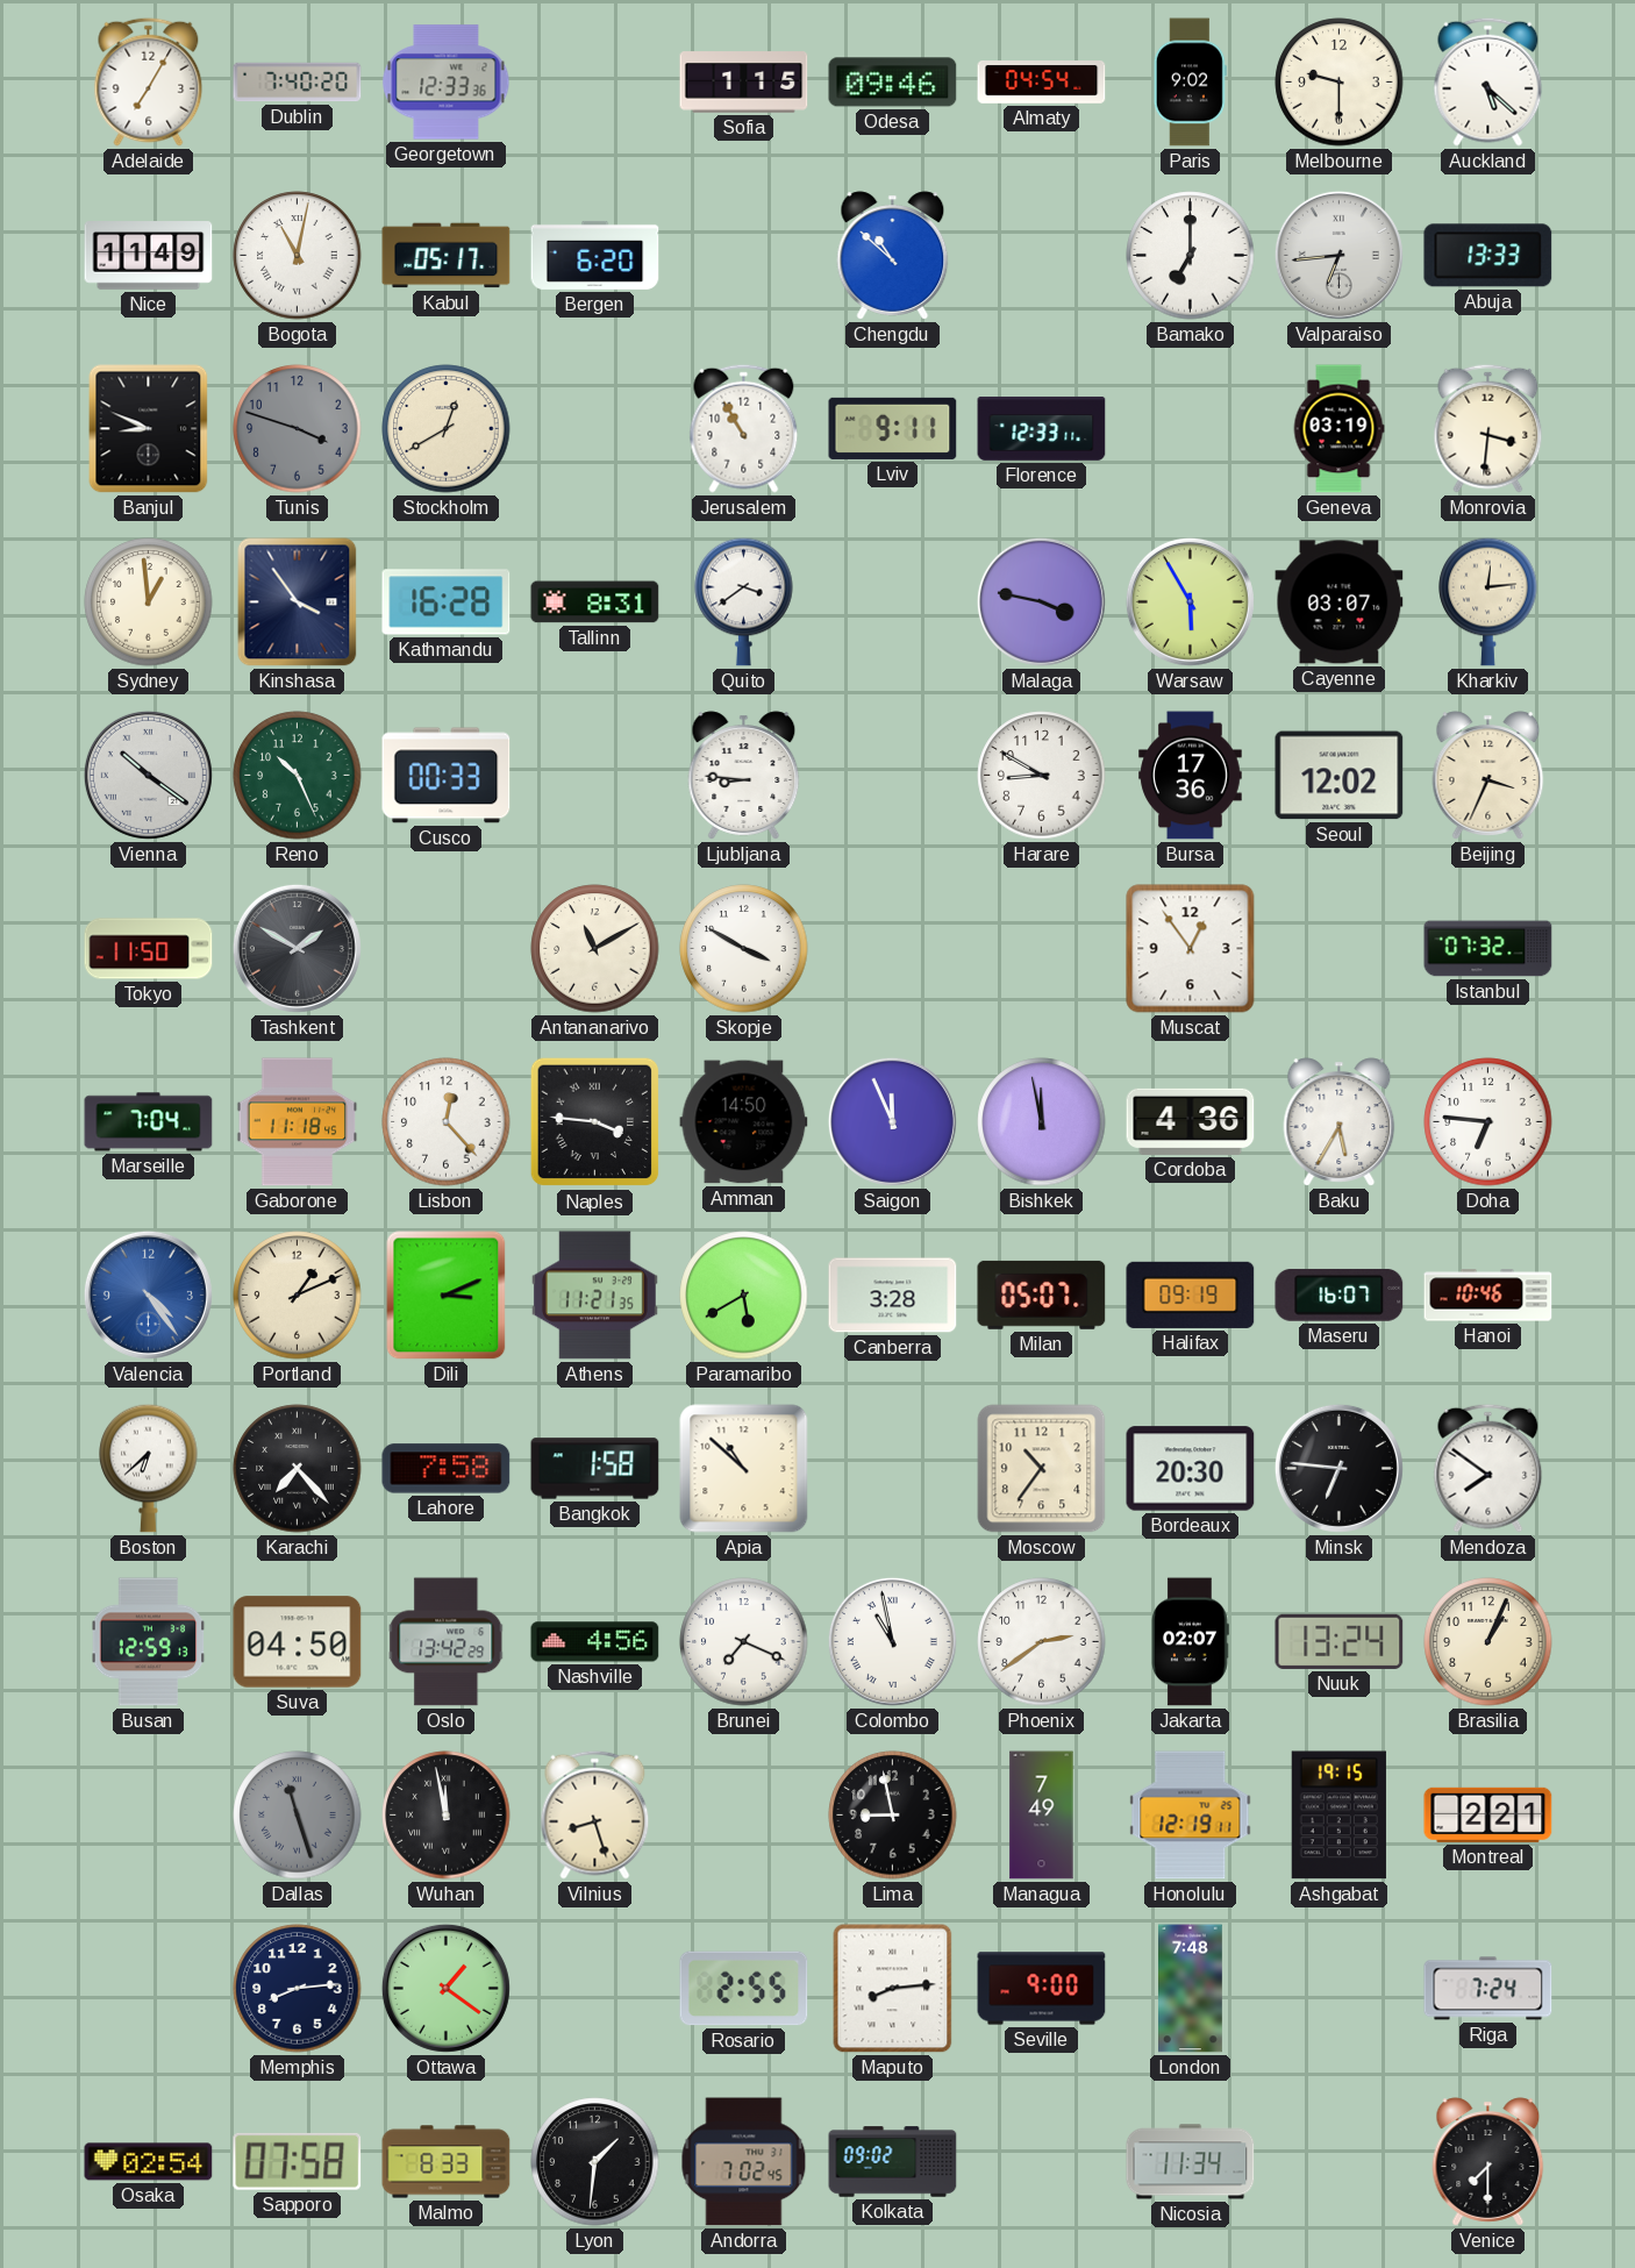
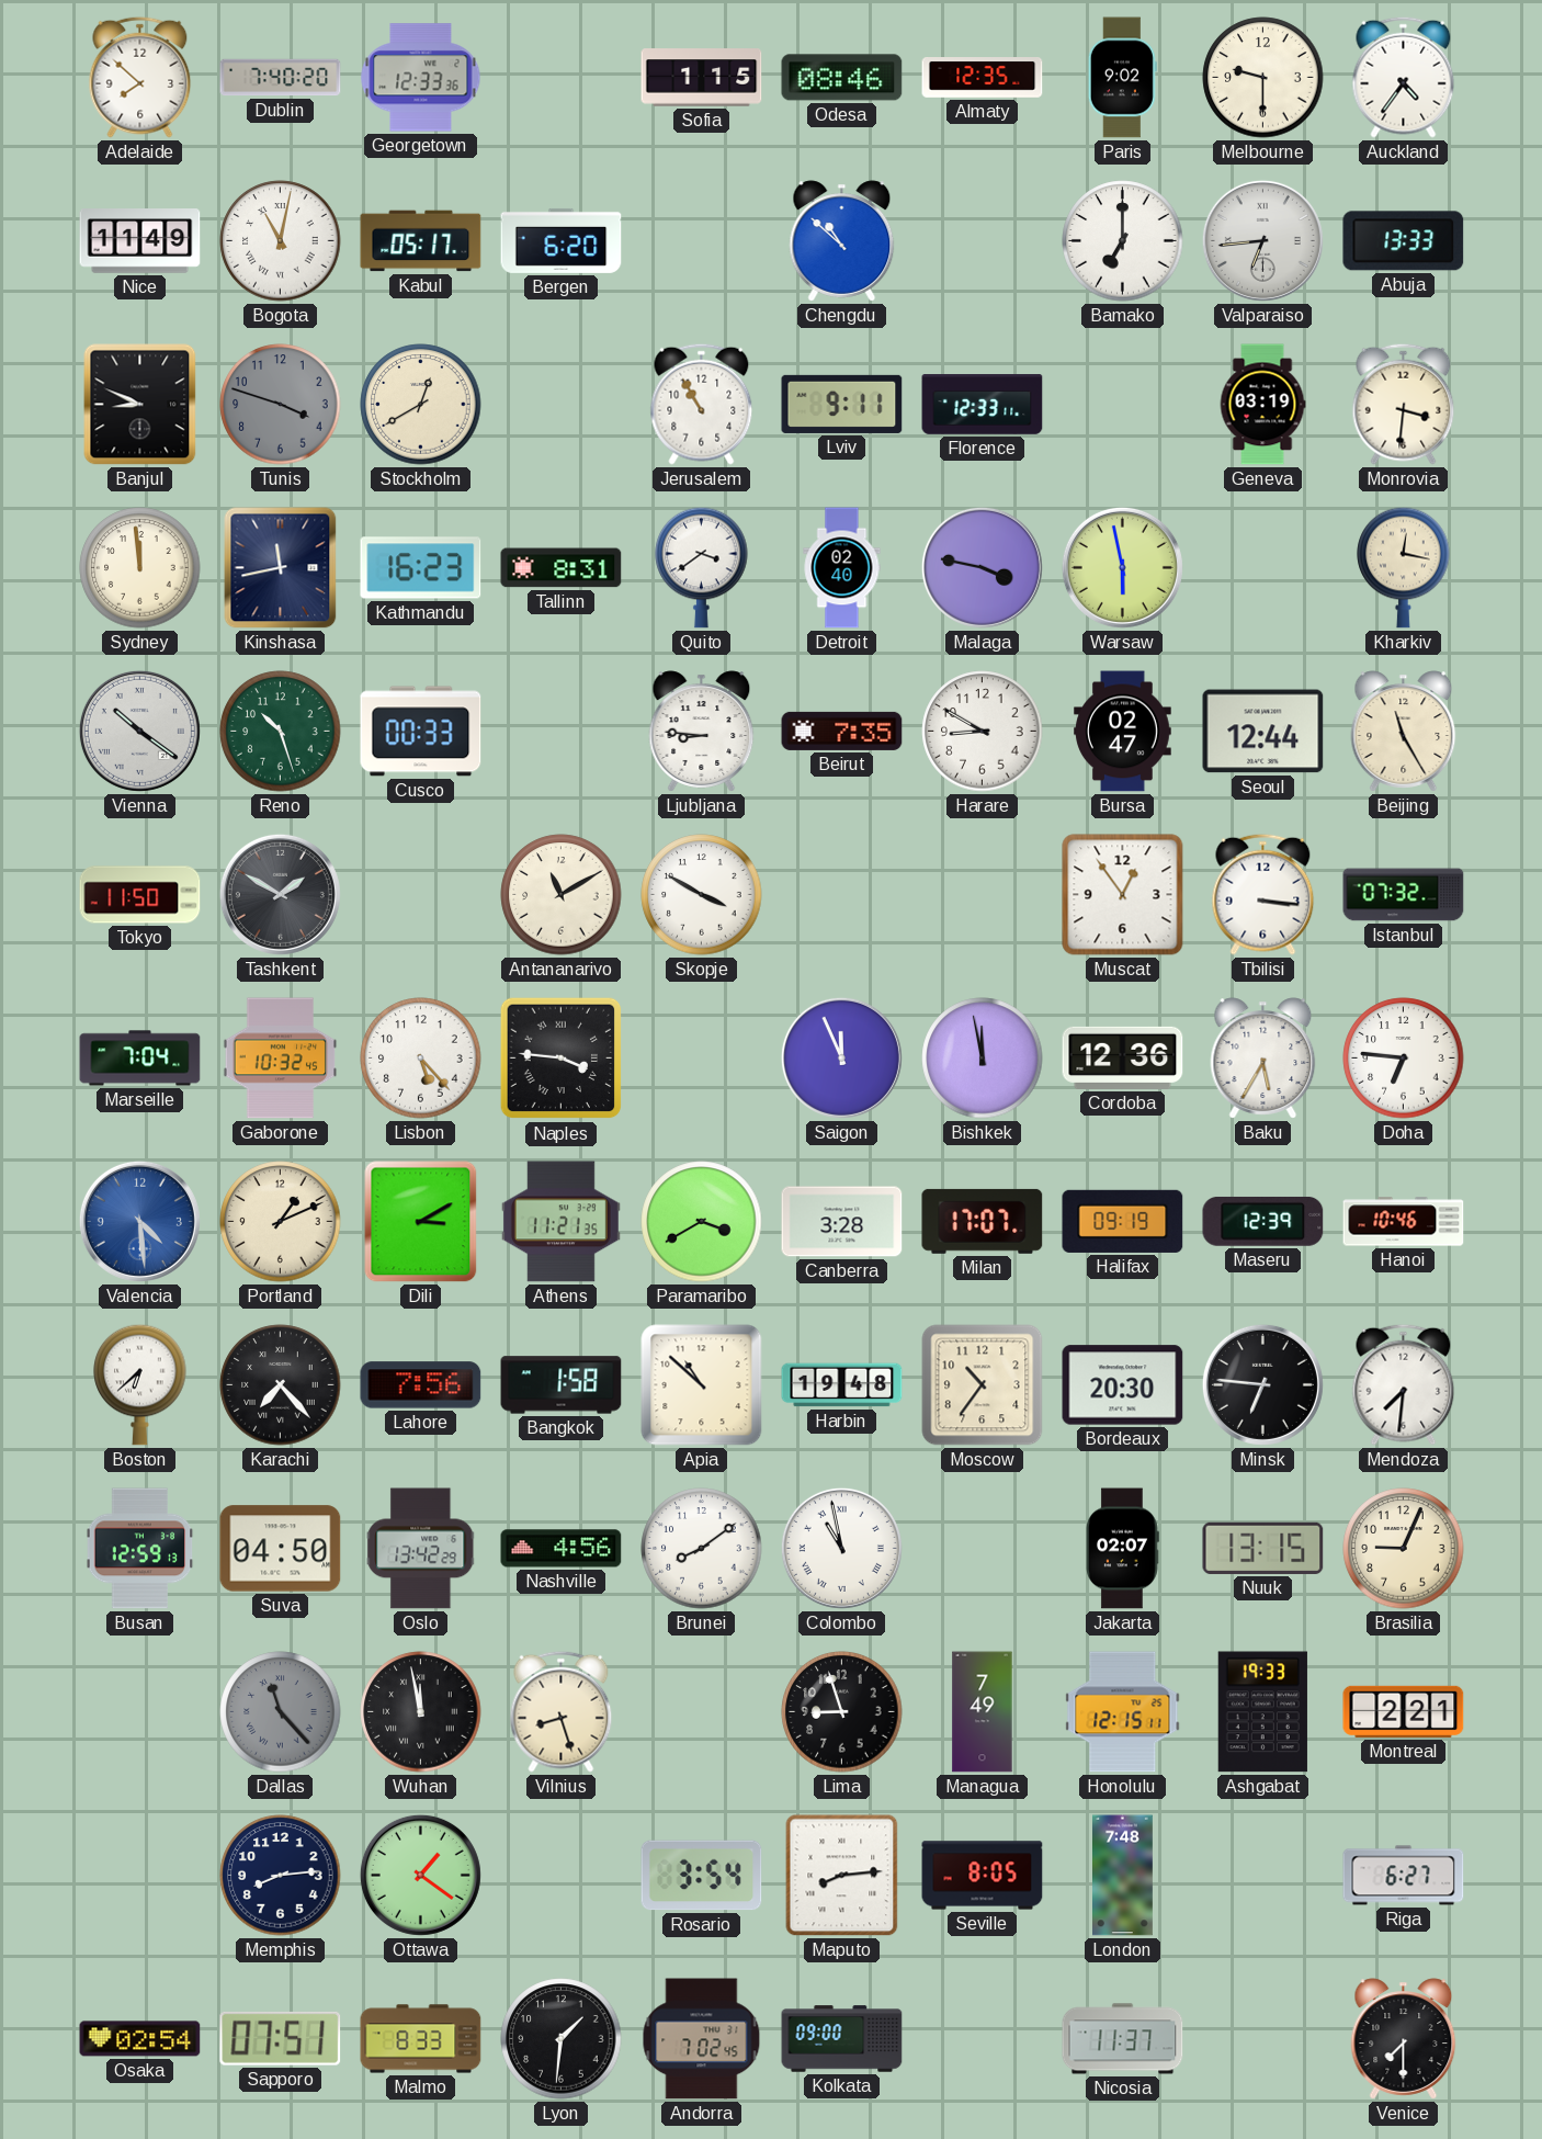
Adelaide: 7:05 -> 7:52 (140, 77)
Odesa: 09:46 -> 08:46 (842, 78)
Almaty: 04:54 -> 12:35 (983, 78)
Auckland: 5:22 -> 4:36 (1404, 77)
Sydney: 12:59 -> 11:59 (140, 568)
Kinshasa: 3:54 -> 11:43 (281, 568)
Kathmandu: 16:28 -> 16:23 (421, 568)
Detroit: none -> 02:40 (842, 568)
Warsaw: 5:55 -> 5:58 (1122, 567)
Cayenne: 03:07 -> none (1340, 602)
Kharkiv: 12:14 -> 12:17 (1404, 567)
Reno: 10:26 -> 10:27 (281, 732)
Beirut: none -> 7:35 (842, 731)
Bursa: 17:36 -> 02:47 (1123, 732)
Seoul: 12:02 -> 12:44 (1263, 732)
Beijing: 3:34 -> 11:25 (1404, 732)
Tbilisi: none -> 3:16 (1263, 894)
Gaborone: 11:18 -> 10:32 (281, 1059)
Lisbon: 12:23 -> 5:23 (421, 1059)
Amman: 14:50 -> none (744, 1122)
Cordoba: 4:36 -> 12:36 (1123, 1057)
Valencia: 4:24 -> 4:29 (139, 1221)
Dili: 3:11 -> 3:10 (421, 1222)
Paramaribo: 5:40 -> 3:40 (702, 1222)
Milan: 05:07 -> 17:07 (983, 1221)
Maseru: 16:07 -> 12:39 (1263, 1221)
Lahore: 7:58 -> 7:56 (421, 1385)
Harbin: none -> 19:48 (842, 1385)
Mendoza: 7:51 -> 7:31 (1404, 1384)
Brunei: 7:19 -> 8:09 (702, 1549)
Phoenix: 2:39 -> none (1042, 1642)
Nuuk: 13:24 -> 13:15 (1263, 1548)
Brasilia: 1:04 -> 9:04 (1404, 1549)
Dallas: 11:27 -> 11:23 (281, 1712)
Lima: 8:58 -> 8:57 (842, 1712)
Honolulu: 12:19 -> 12:15 (1123, 1712)
Ashgabat: 19:15 -> 19:33 (1262, 1712)
Rosario: 2:55 -> 3:54 (702, 1876)
Seville: 9:00 -> 8:05 (983, 1876)
Riga: 7:24 -> 6:27 (1404, 1876)
Sapporo: 07:58 -> 07:51 (281, 2038)
Kolkata: 09:02 -> 09:00 (842, 2039)
Nicosia: 11:34 -> 11:37 (1123, 2039)
